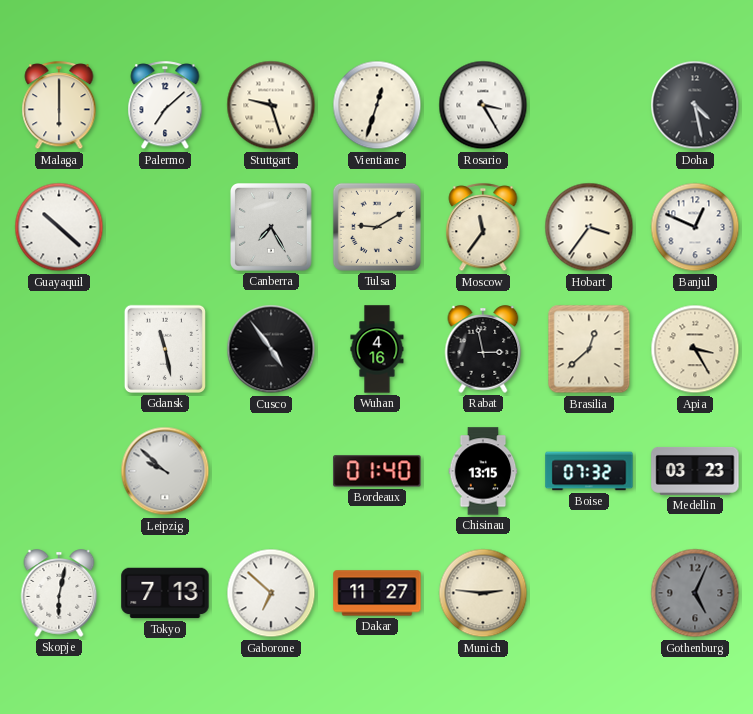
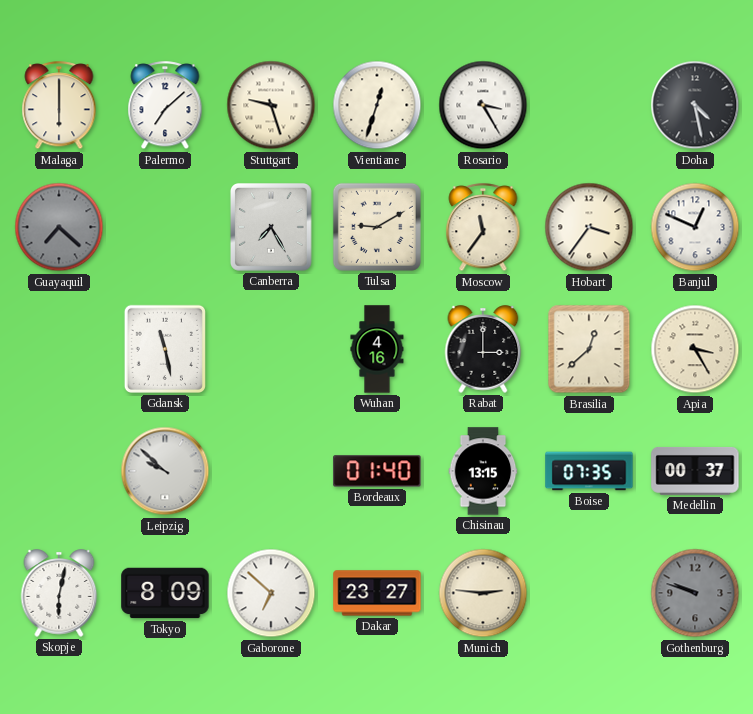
Guayaquil: 10:22 -> 7:22 (59, 227)
Guayaquil dial: white -> grey (59, 227)
Cusco: 4:54 -> none (271, 349)
Rabat: 2:58 -> 3:00 (483, 349)
Boise: 07:32 -> 07:35 (589, 471)
Medellin: 03:23 -> 00:37 (695, 471)
Tokyo: 7:13 -> 8:09 (165, 593)
Dakar: 11:27 -> 23:27 (377, 593)
Gothenburg: 5:04 -> 9:48 (695, 593)
